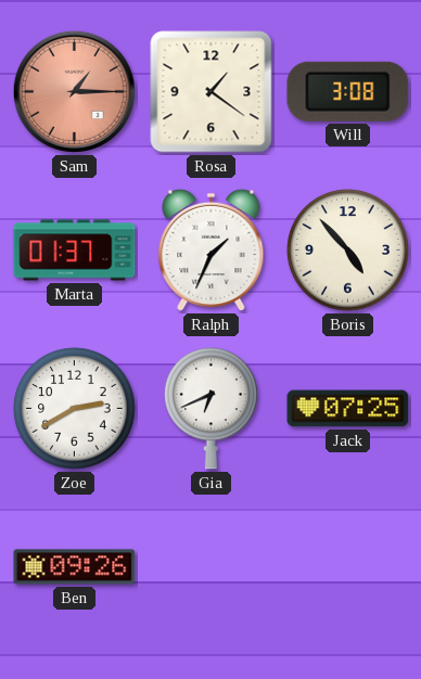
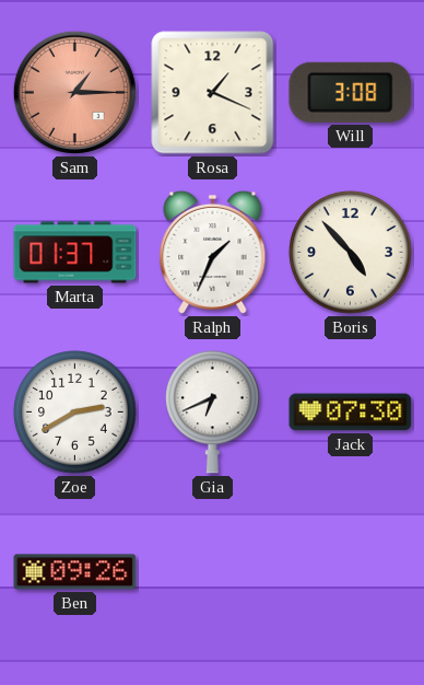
Rosa: 1:21 -> 1:19 (213, 93)
Jack: 07:25 -> 07:30 (351, 413)
